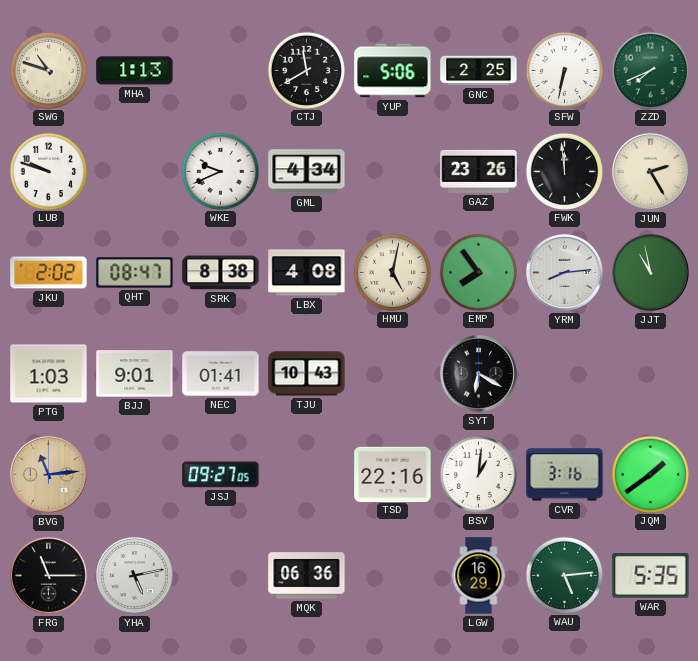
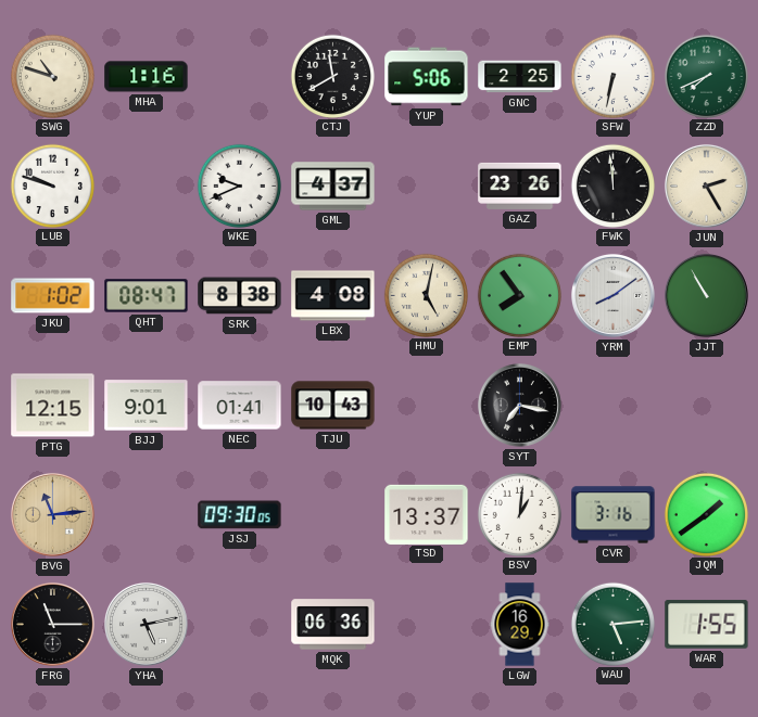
MHA: 1:13 -> 1:16 (147, 77)
GML: 4:34 -> 4:37 (333, 187)
JKU: 2:02 -> 1:02 (53, 296)
YRM: 8:14 -> 8:09 (612, 295)
JJT: 10:58 -> 10:55 (706, 295)
PTG: 1:03 -> 12:15 (53, 406)
SYT: 6:20 -> 7:17 (519, 405)
JSJ: 09:27 -> 09:30 (240, 515)
TSD: 22:16 -> 13:37 (427, 514)
WAR: 5:35 -> 1:55 (707, 625)
